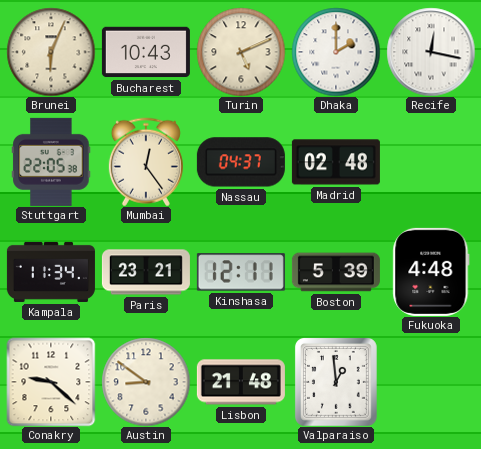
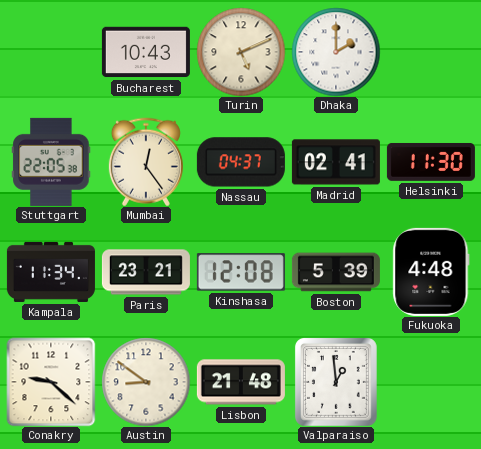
Brunei: 6:04 -> none (51, 52)
Recife: 12:17 -> none (431, 52)
Madrid: 02:48 -> 02:41 (336, 162)
Helsinki: none -> 11:30 (431, 162)
Kinshasa: 12:11 -> 12:08 (241, 272)
